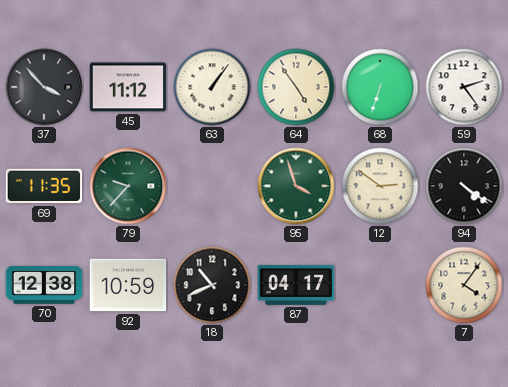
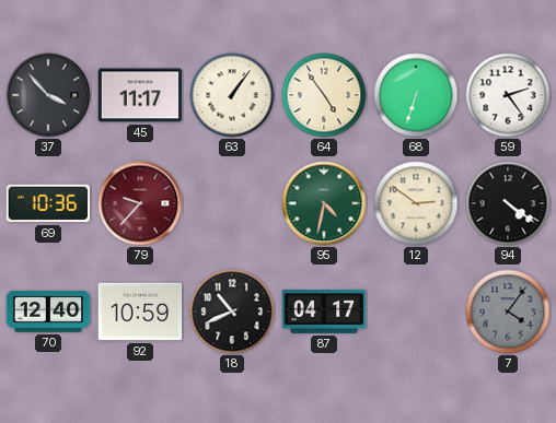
45: 11:12 -> 11:17 (140, 95)
69: 11:35 -> 10:36 (48, 203)
79 dial: green -> burgundy (140, 203)
95: 3:57 -> 4:32 (324, 203)
70: 12:38 -> 12:40 (48, 313)
7 dial: cream -> grey (508, 312)
